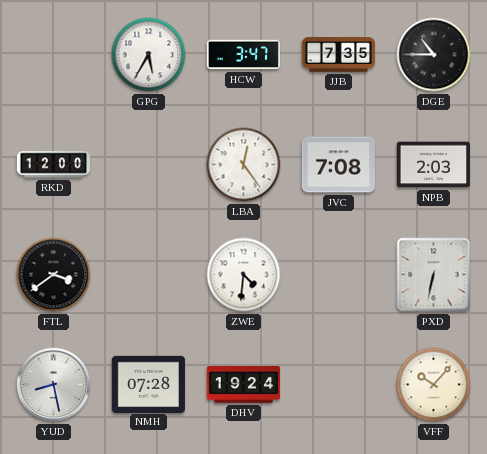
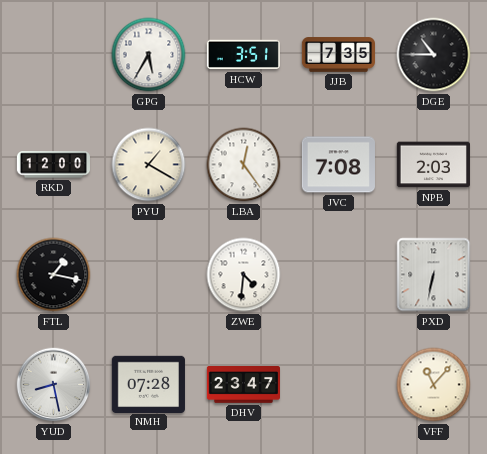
HCW: 3:47 -> 3:51 (243, 55)
PYU: none -> 1:20 (149, 165)
FTL: 3:39 -> 1:17 (54, 275)
DHV: 19:24 -> 23:47 (243, 385)
VFF: 10:07 -> 11:07 (434, 385)
